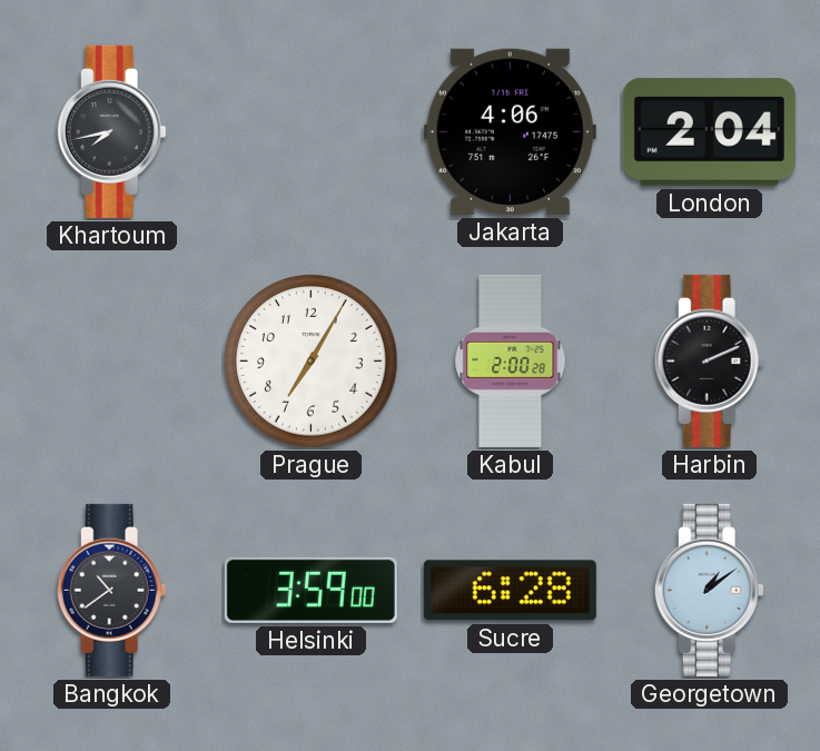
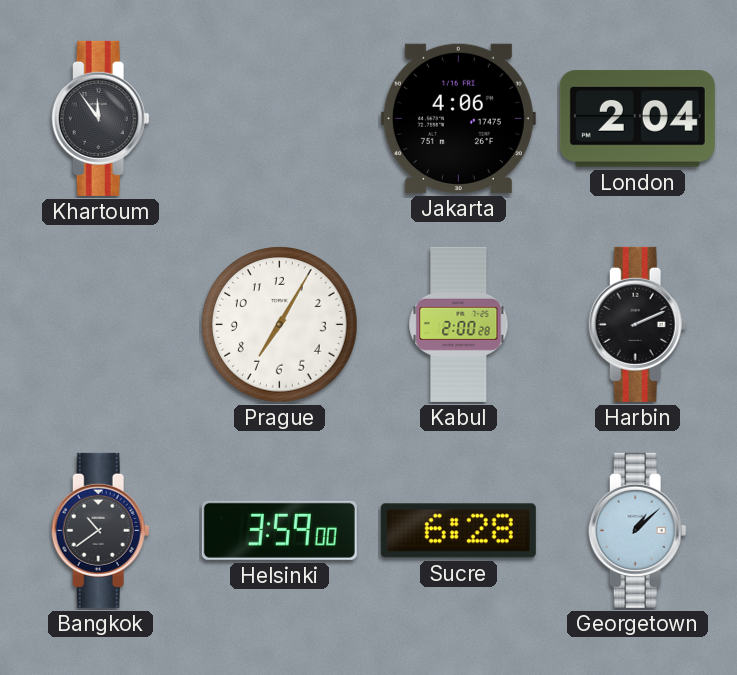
Khartoum: 7:43 -> 11:54 (100, 118)
Georgetown: 1:09 -> 1:08 (637, 530)
